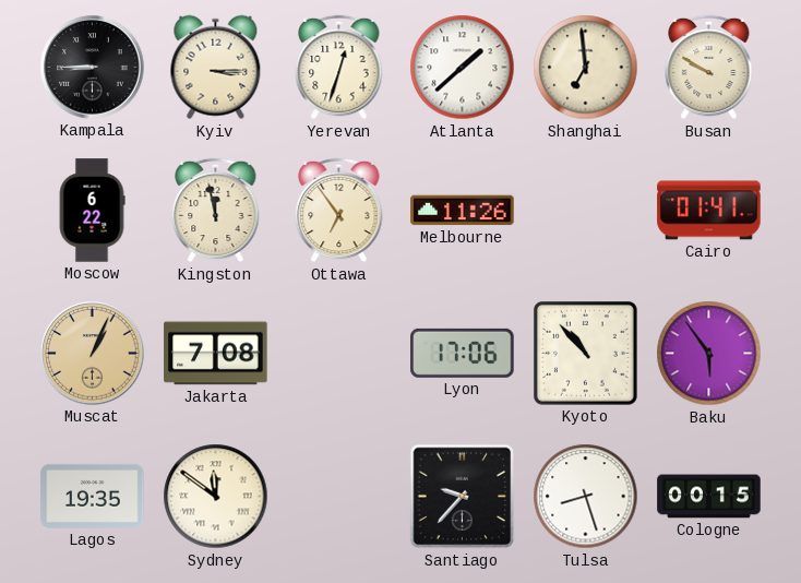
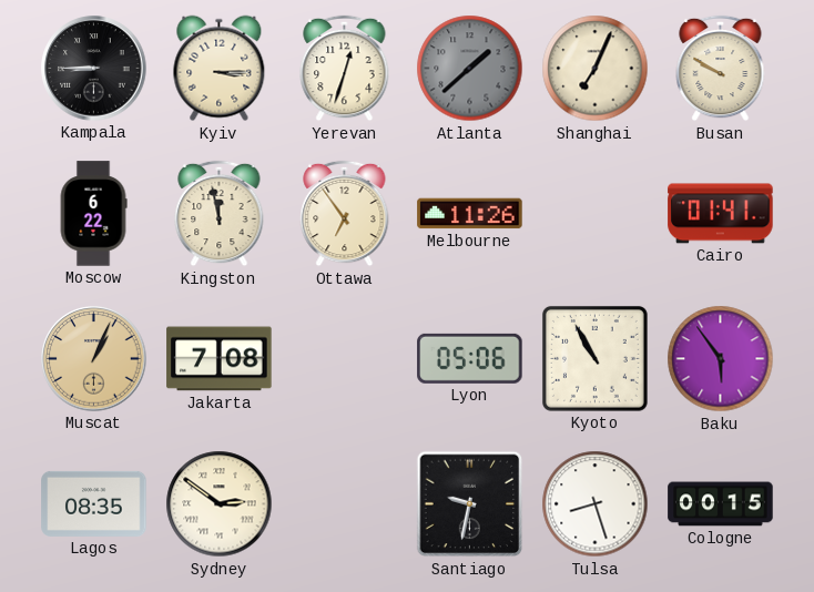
Atlanta dial: white -> grey (470, 69)
Shanghai: 6:59 -> 7:04 (596, 69)
Lyon: 17:06 -> 05:06 (470, 358)
Kyoto: 10:53 -> 10:55 (594, 358)
Lagos: 19:35 -> 08:35 (94, 503)
Sydney: 11:51 -> 2:51 (220, 504)
Santiago: 9:37 -> 9:32 (470, 504)
